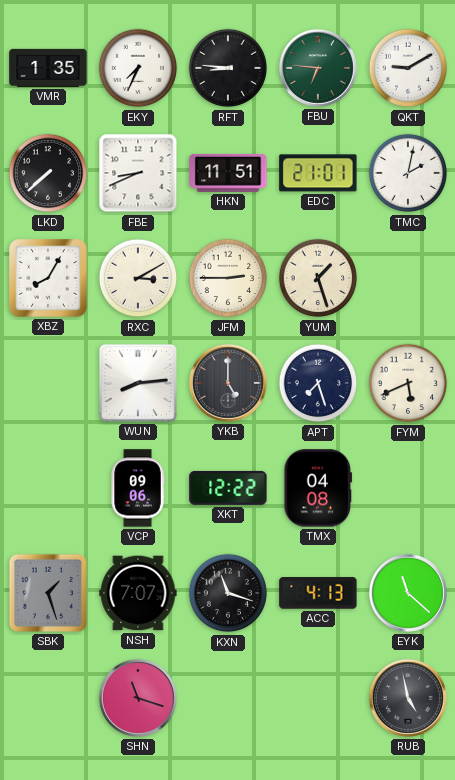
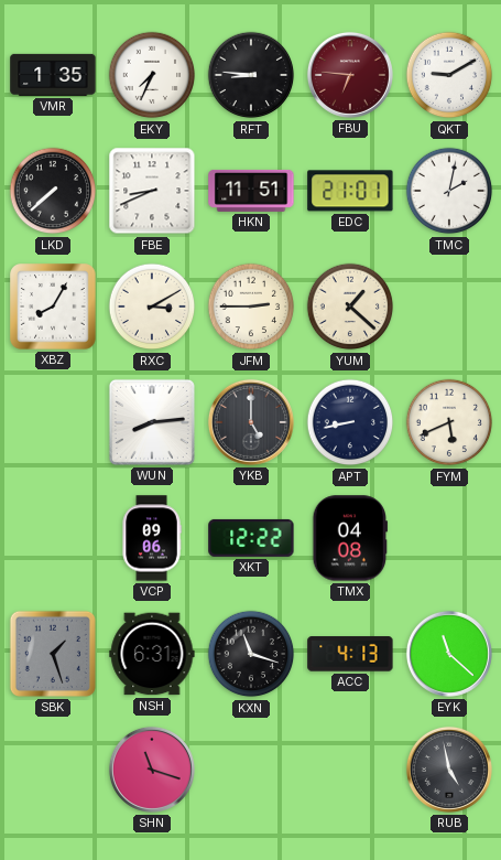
FBU dial: green -> burgundy (350, 75)
YUM: 1:27 -> 1:22 (350, 307)
APT: 7:27 -> 8:43 (350, 422)
NSH: 7:07 -> 6:31 (152, 654)
